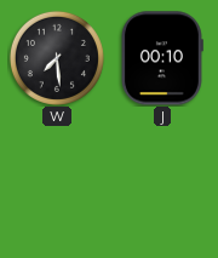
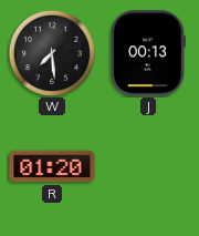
J: 00:10 -> 00:13 (147, 53)
R: none -> 01:20 (52, 166)
